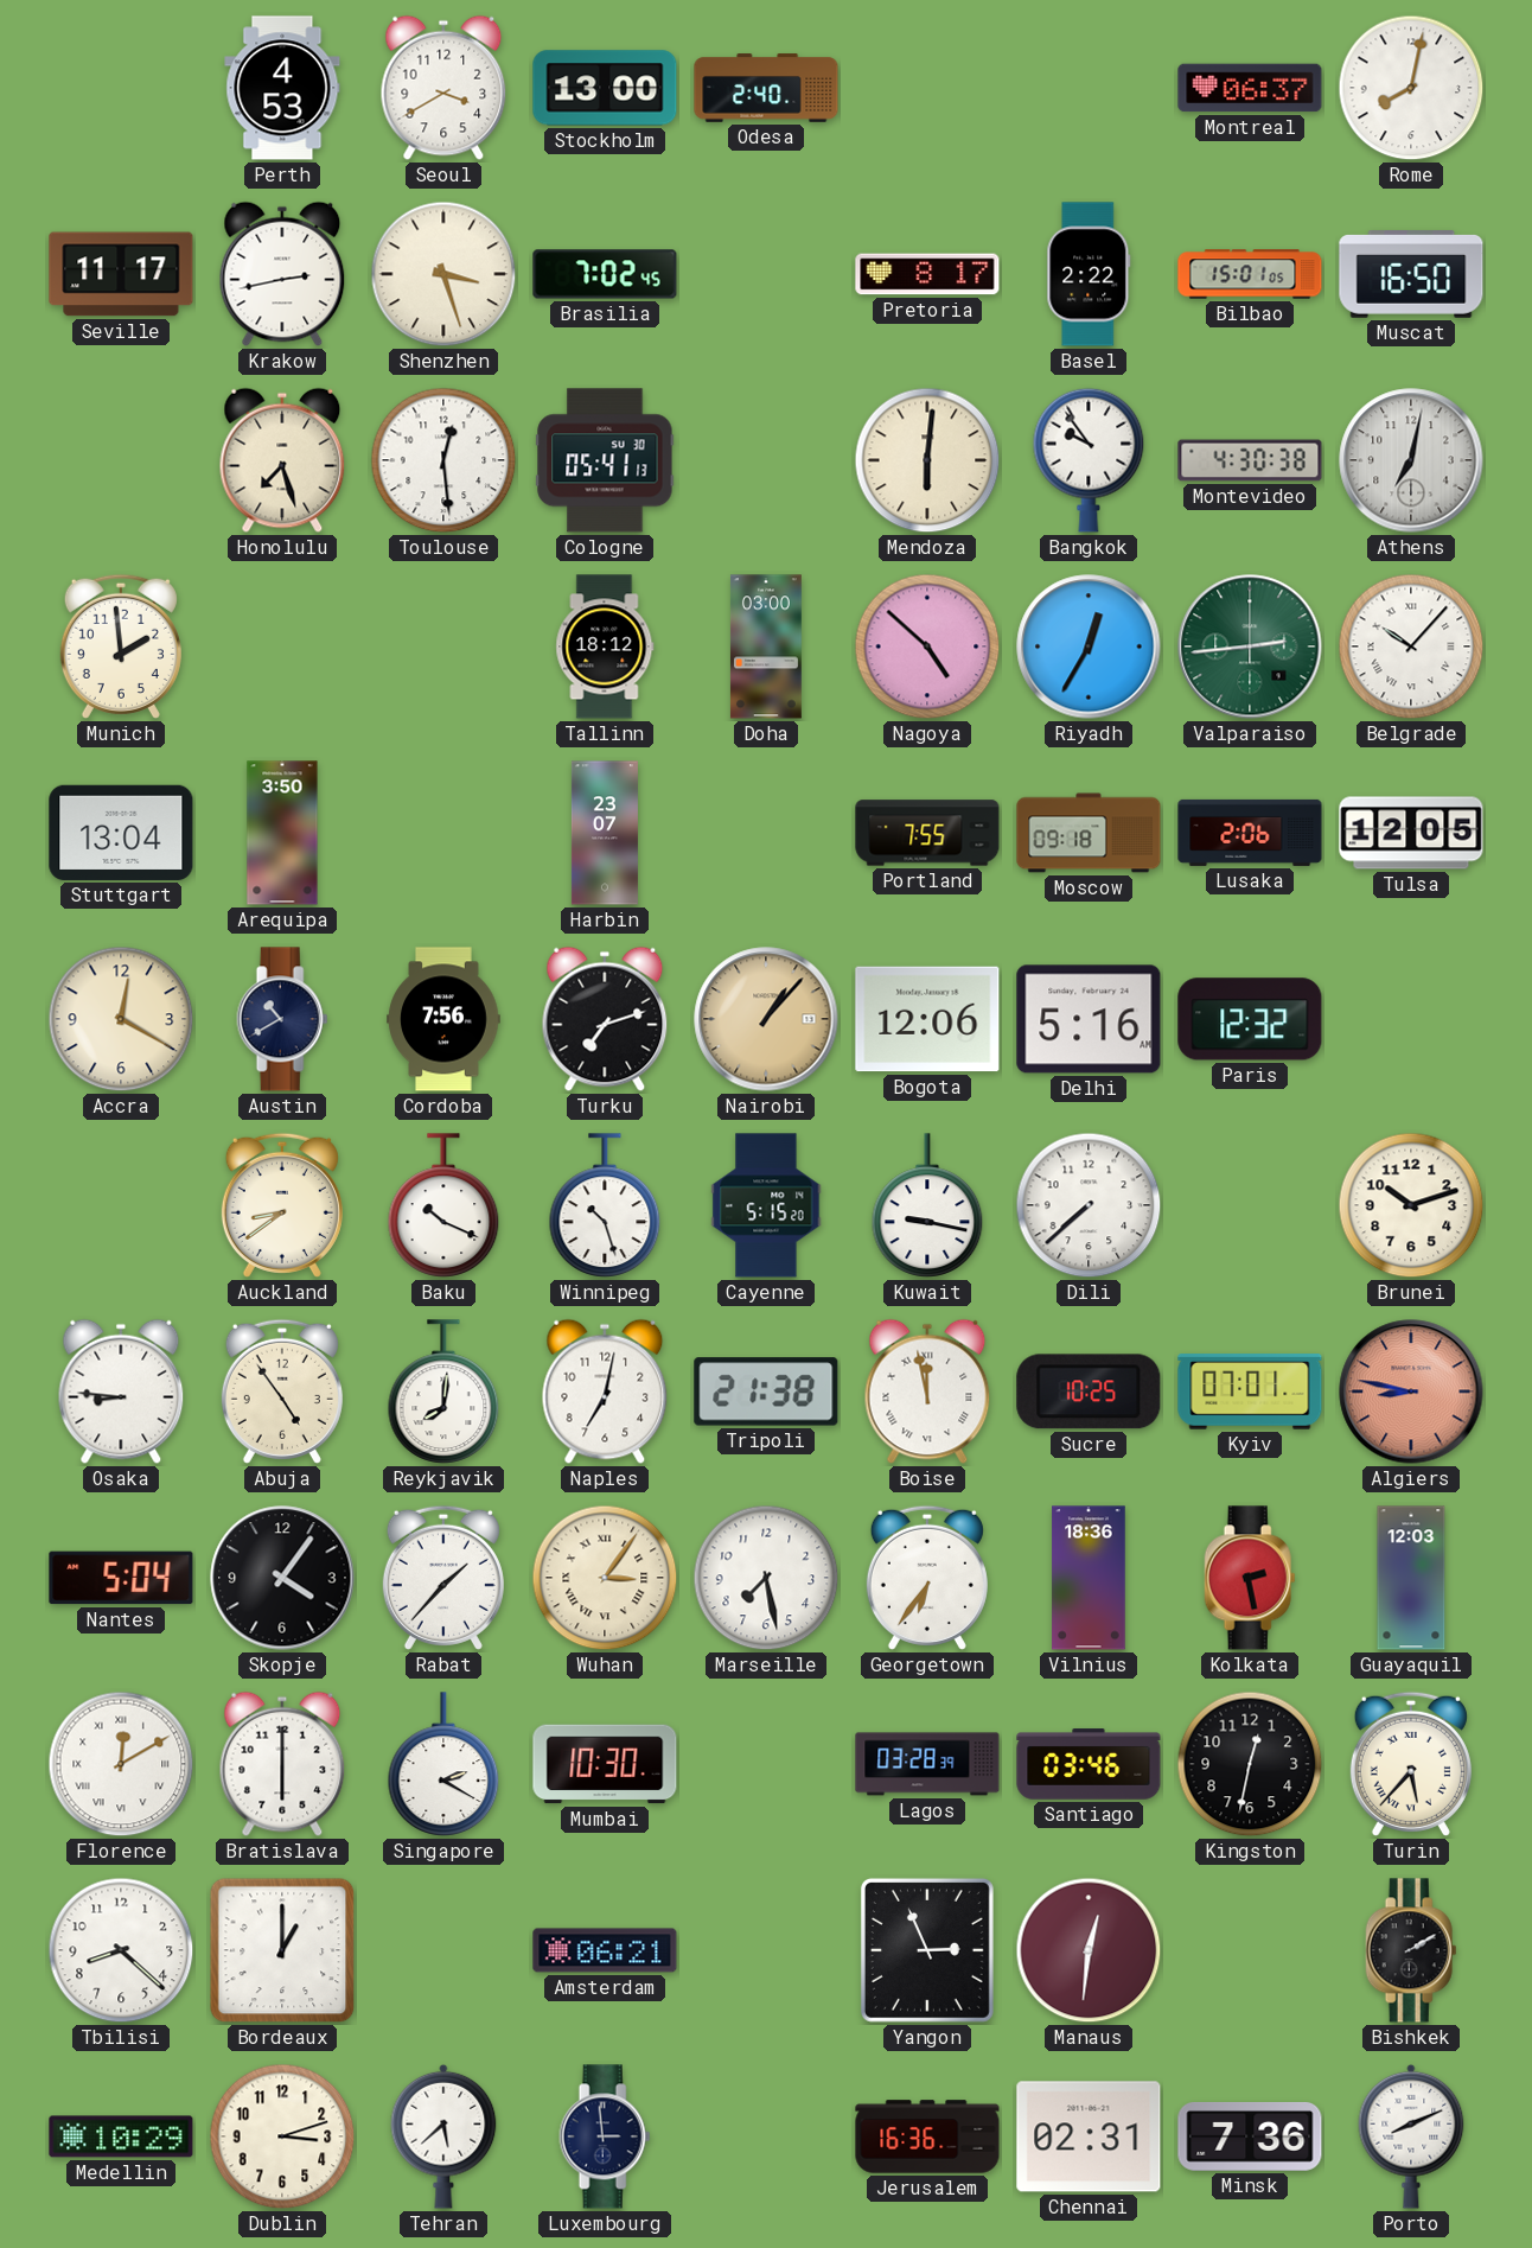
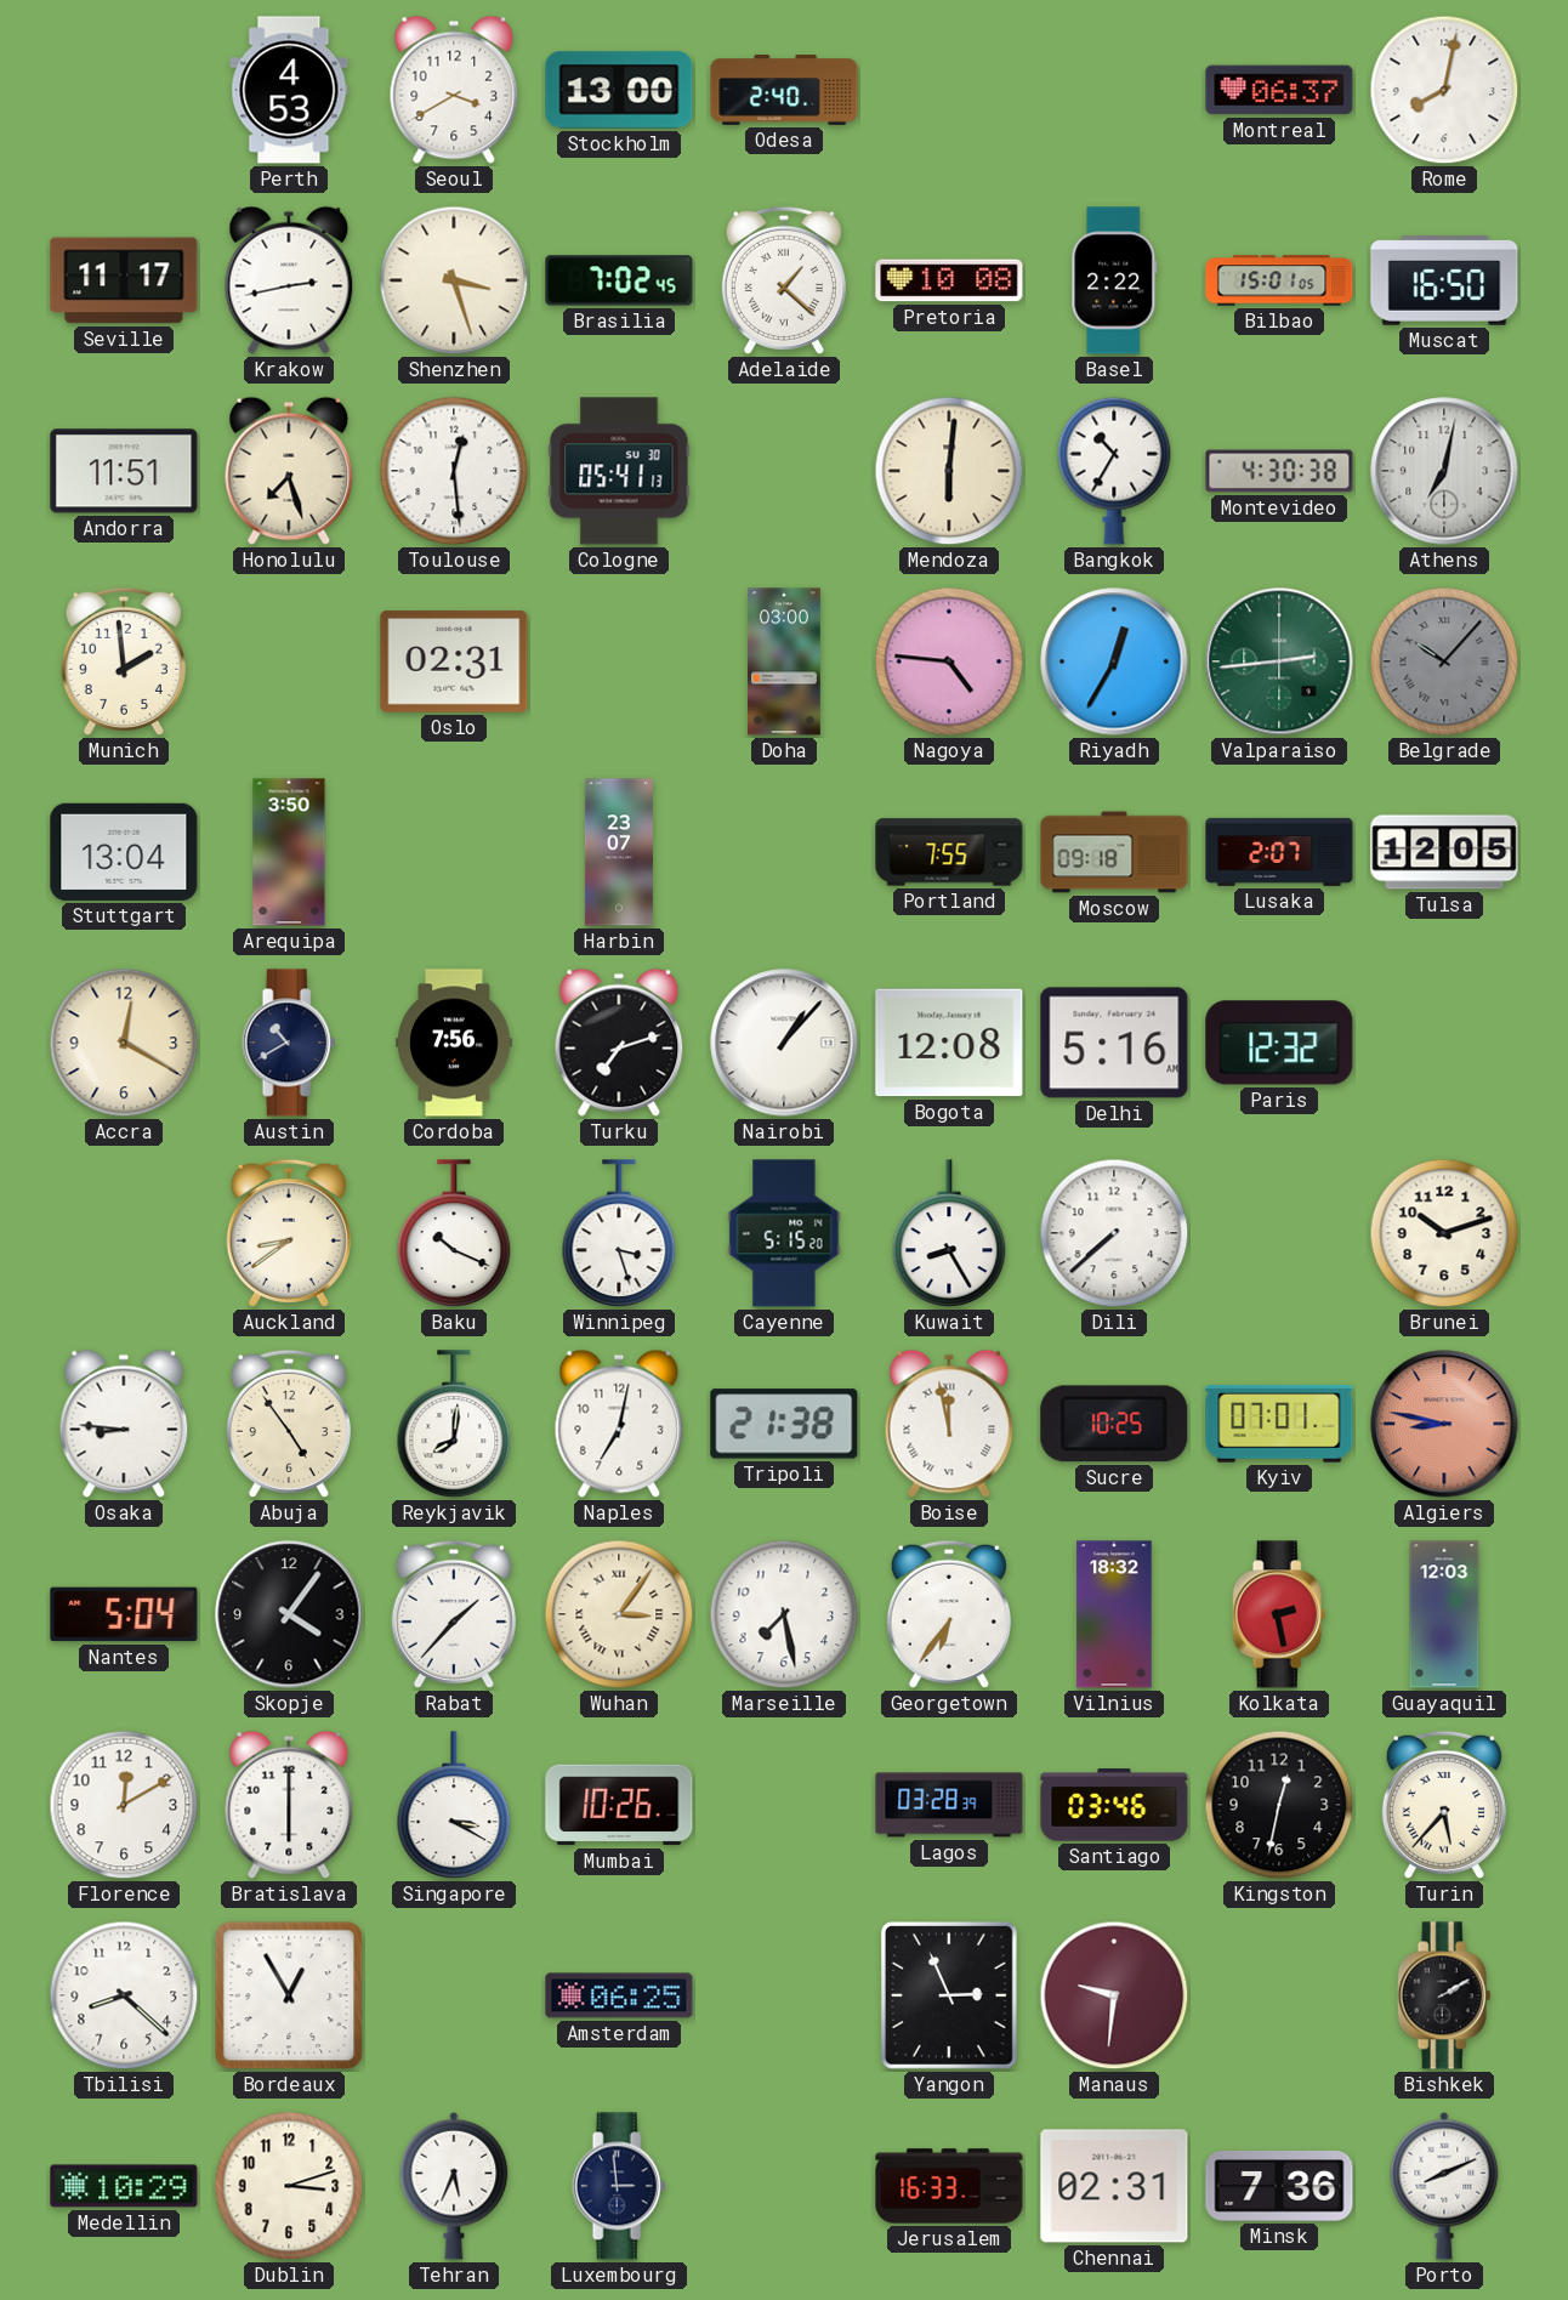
Adelaide: none -> 1:22 (784, 280)
Pretoria: 8:17 -> 10:08 (949, 280)
Andorra: none -> 11:51 (124, 471)
Bangkok: 9:54 -> 10:35 (1114, 471)
Oslo: none -> 02:31 (454, 663)
Tallinn: 18:12 -> none (605, 647)
Nagoya: 4:52 -> 4:46 (949, 661)
Belgrade dial: white -> grey (1444, 661)
Lusaka: 2:06 -> 2:07 (1279, 852)
Nairobi dial: champagne -> white (784, 1043)
Bogota: 12:06 -> 12:08 (949, 1043)
Winnipeg: 10:27 -> 3:27 (619, 1233)
Kuwait: 9:17 -> 8:25 (949, 1233)
Vilnius: 18:36 -> 18:32 (1114, 1614)
Florence numerals: Roman -> Arabic (124, 1805)
Singapore: 2:20 -> 3:20 (454, 1805)
Mumbai: 10:30 -> 10:26 (619, 1805)
Bordeaux: 1:00 -> 12:55 (289, 1995)
Amsterdam: 06:21 -> 06:25 (619, 1995)
Manaus: 12:31 -> 9:31 (1114, 1995)
Tehran: 5:38 -> 5:34 (454, 2186)
Jerusalem: 16:36 -> 16:33 (949, 2186)
